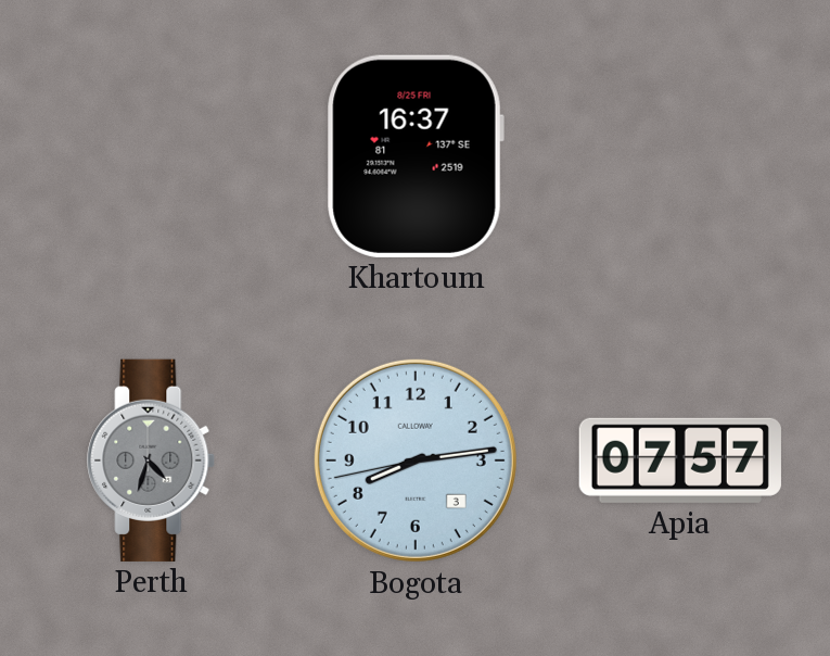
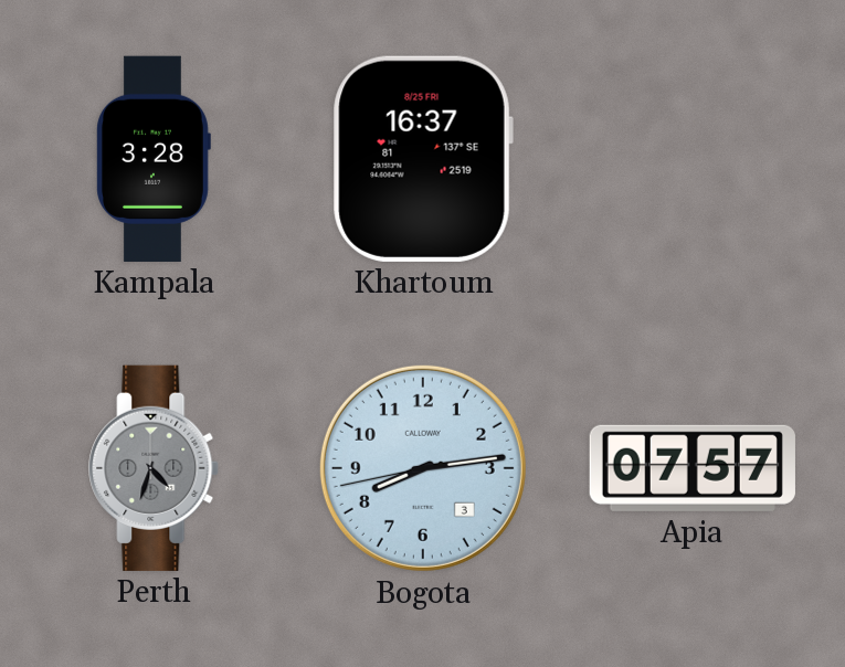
Kampala: none -> 3:28 (154, 159)
